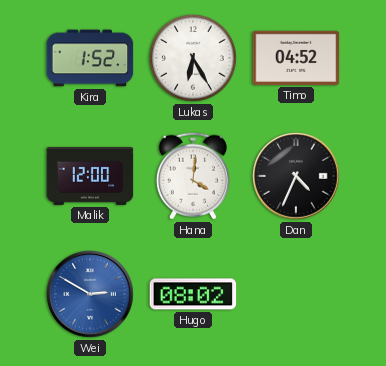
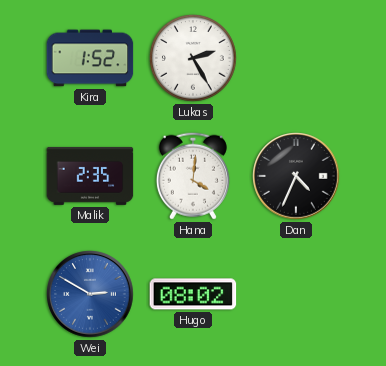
Lukas: 6:25 -> 2:25 (194, 59)
Timo: 04:52 -> none (296, 58)
Malik: 12:00 -> 2:35 (90, 176)
